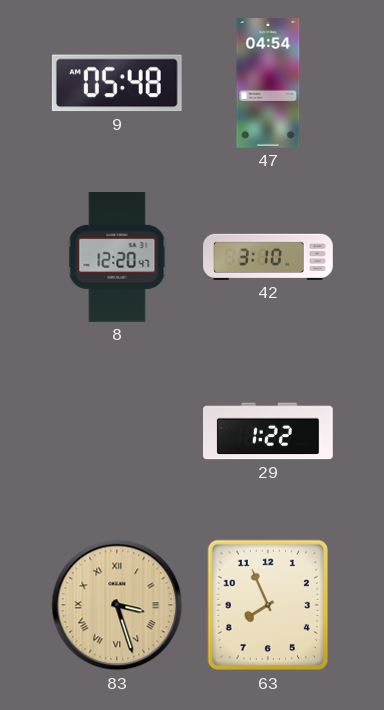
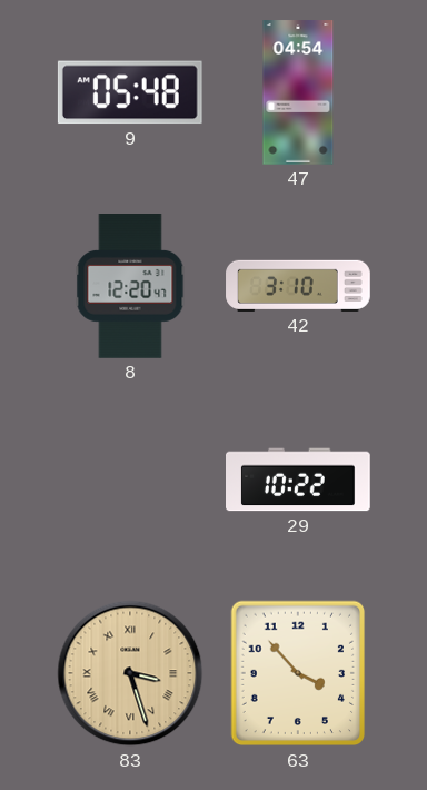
29: 1:22 -> 10:22 (299, 480)
63: 7:56 -> 3:53 (298, 673)
